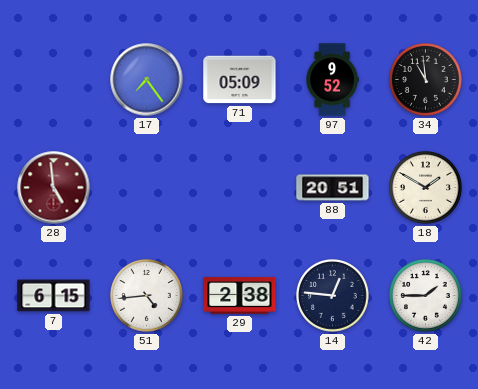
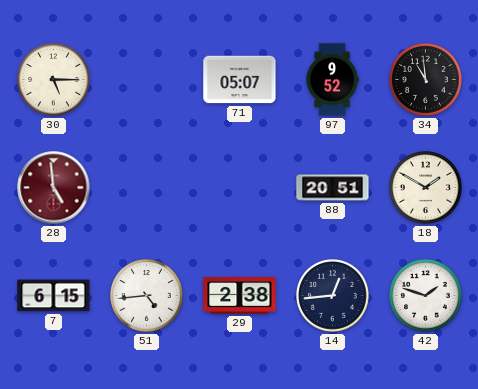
30: none -> 5:15 (54, 80)
17: 7:24 -> none (147, 80)
71: 05:09 -> 05:07 (240, 80)
14: 12:46 -> 12:44 (333, 296)
42: 1:45 -> 1:48 (426, 296)
